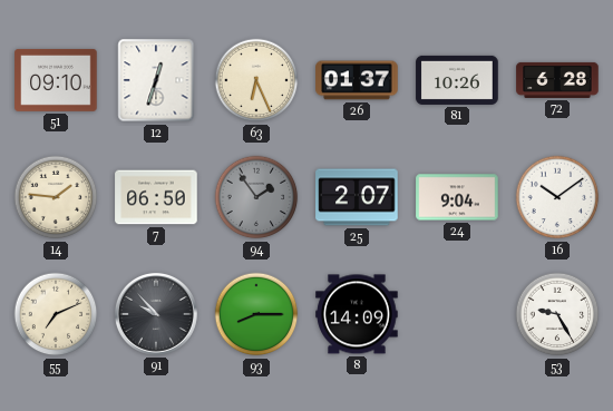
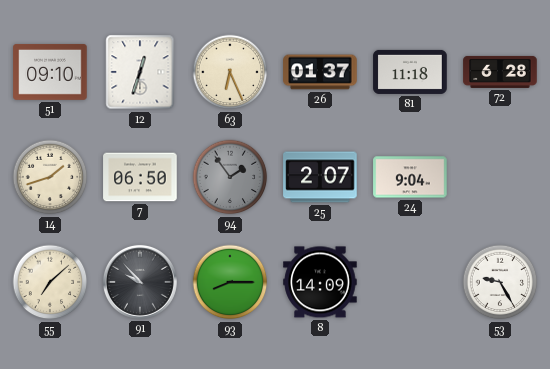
81: 10:26 -> 11:18 (410, 72)
14: 1:46 -> 1:42 (50, 177)
16: 10:09 -> none (557, 197)
55: 7:11 -> 7:08 (50, 282)
